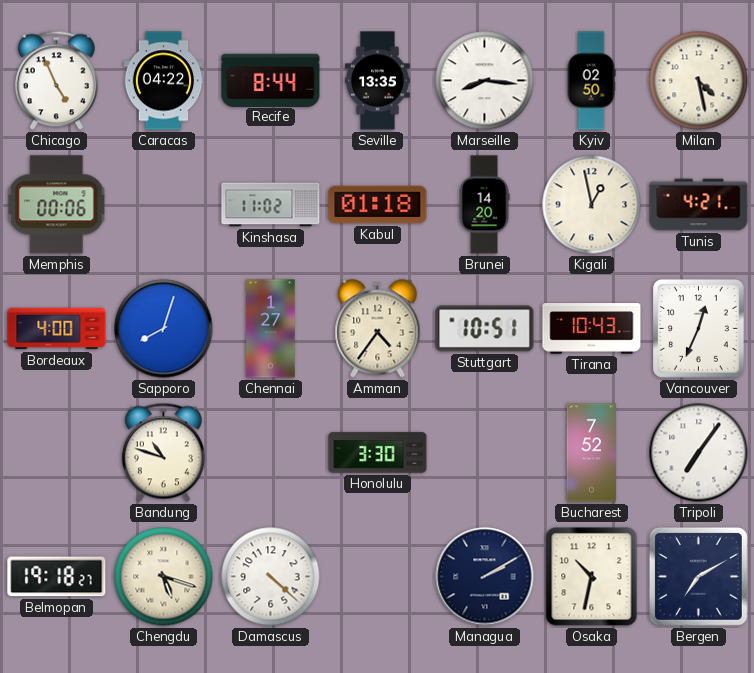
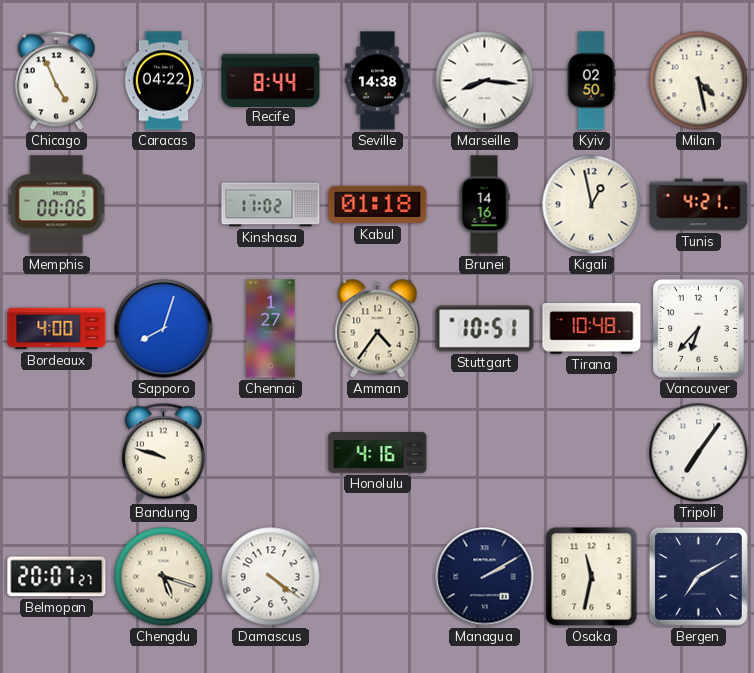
Seville: 13:35 -> 14:38 (378, 81)
Brunei: 14:20 -> 14:16 (484, 205)
Tirana: 10:43 -> 10:48 (592, 329)
Vancouver: 12:34 -> 6:37 (699, 329)
Bandung: 10:48 -> 9:48 (163, 453)
Honolulu: 3:30 -> 4:16 (378, 453)
Bucharest: 7:52 -> none (592, 453)
Belmopan: 19:18 -> 20:07 (57, 577)
Damascus: 4:22 -> 4:21 (271, 577)
Osaka: 10:32 -> 11:32 (592, 577)
